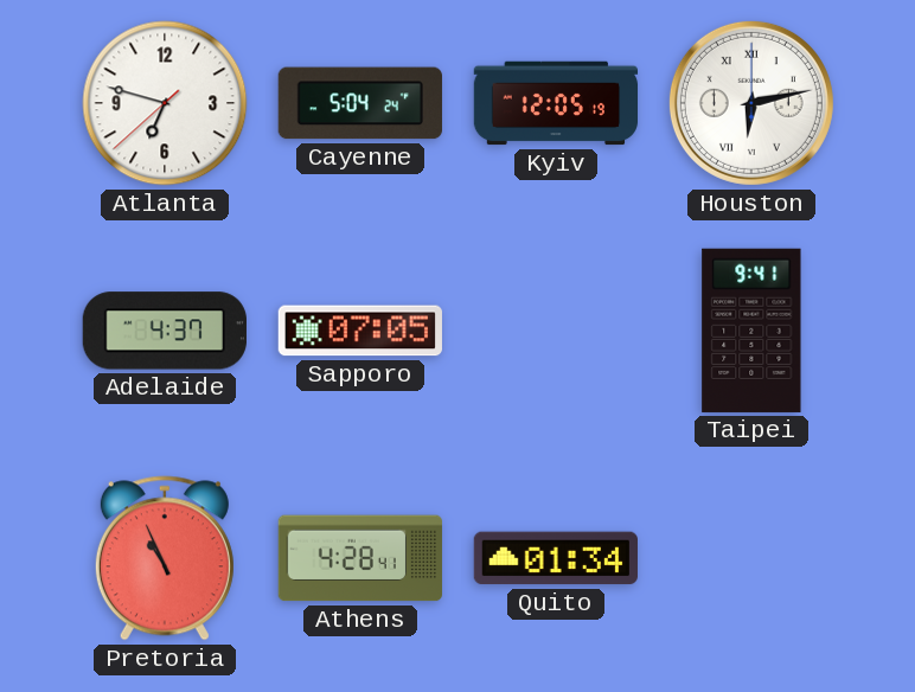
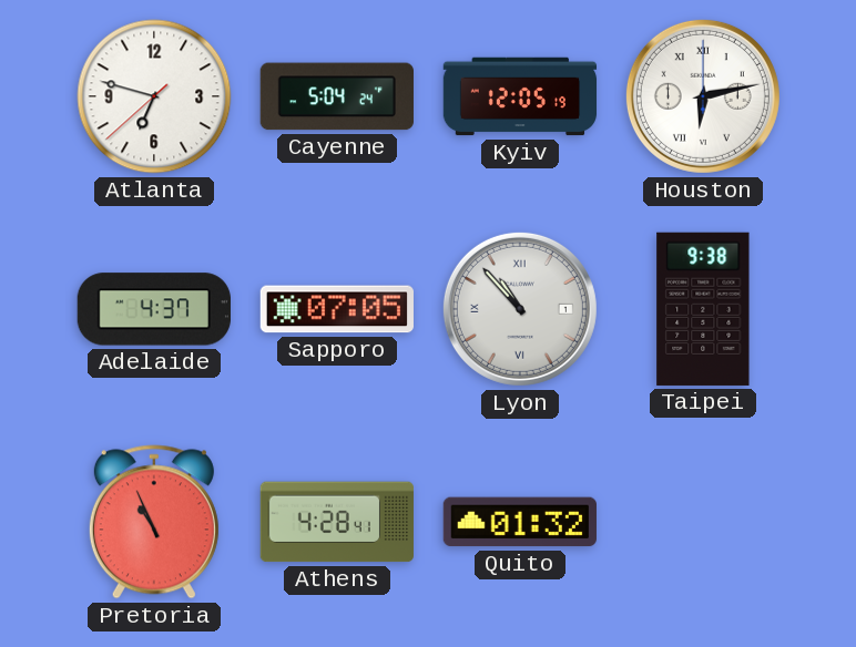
Lyon: none -> 10:53 (520, 309)
Taipei: 9:41 -> 9:38 (703, 309)
Quito: 01:34 -> 01:32 (520, 522)
